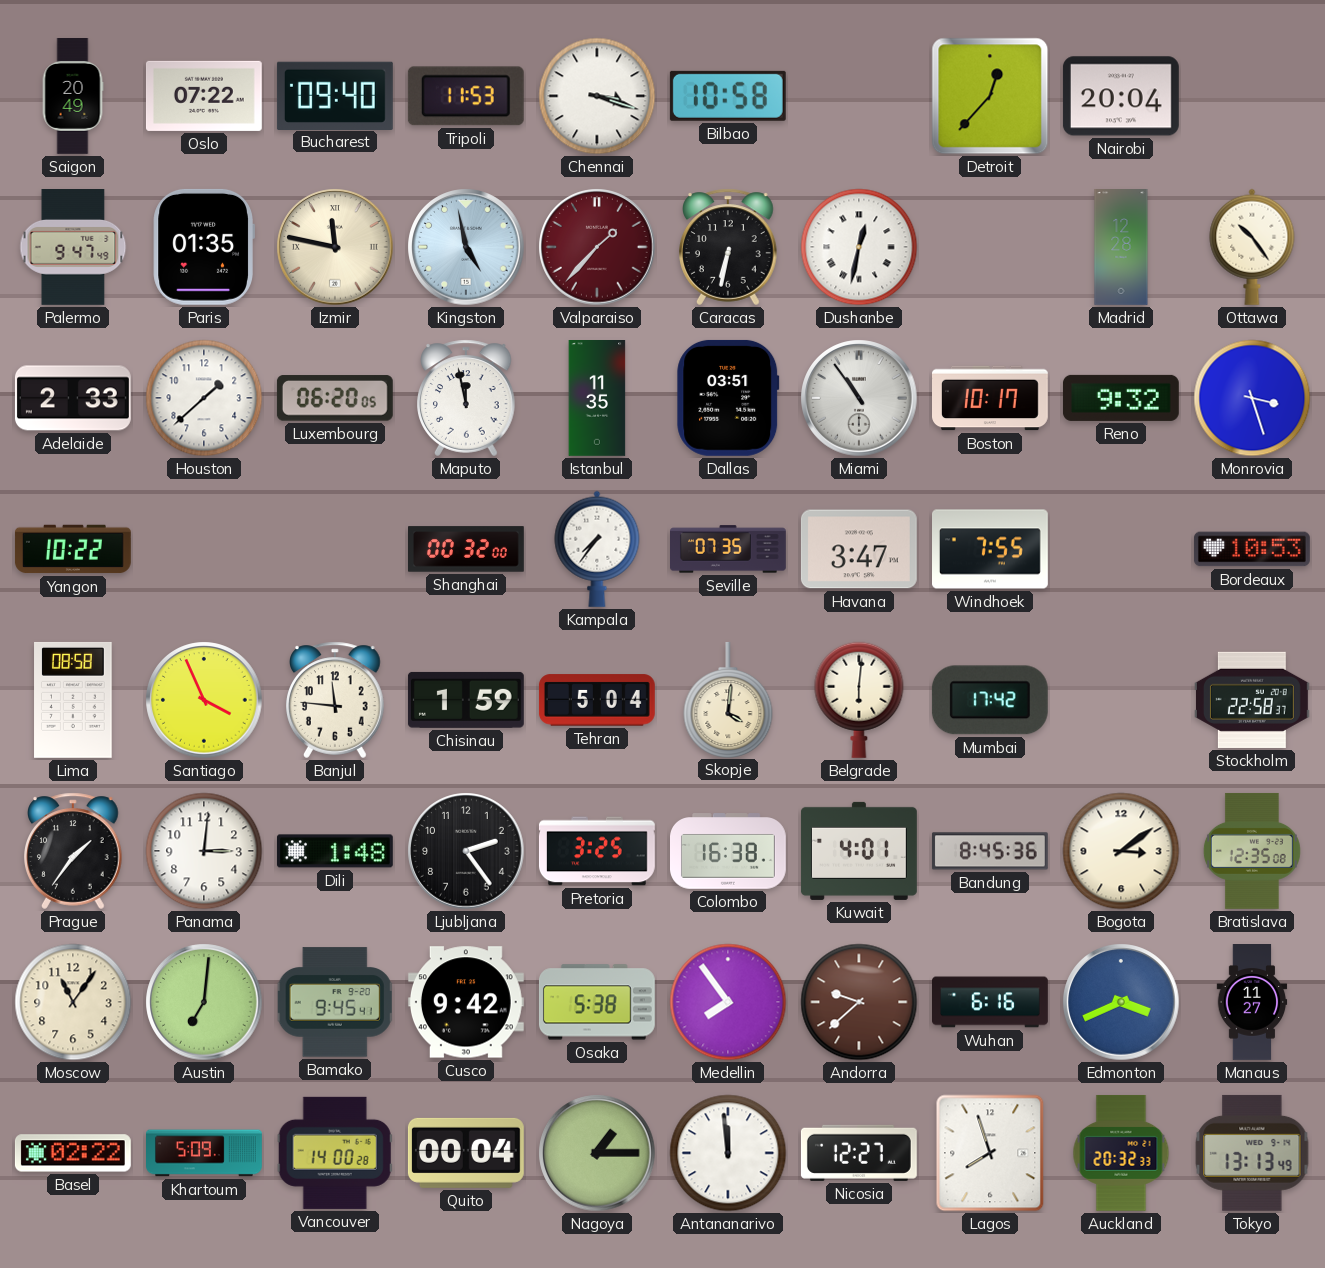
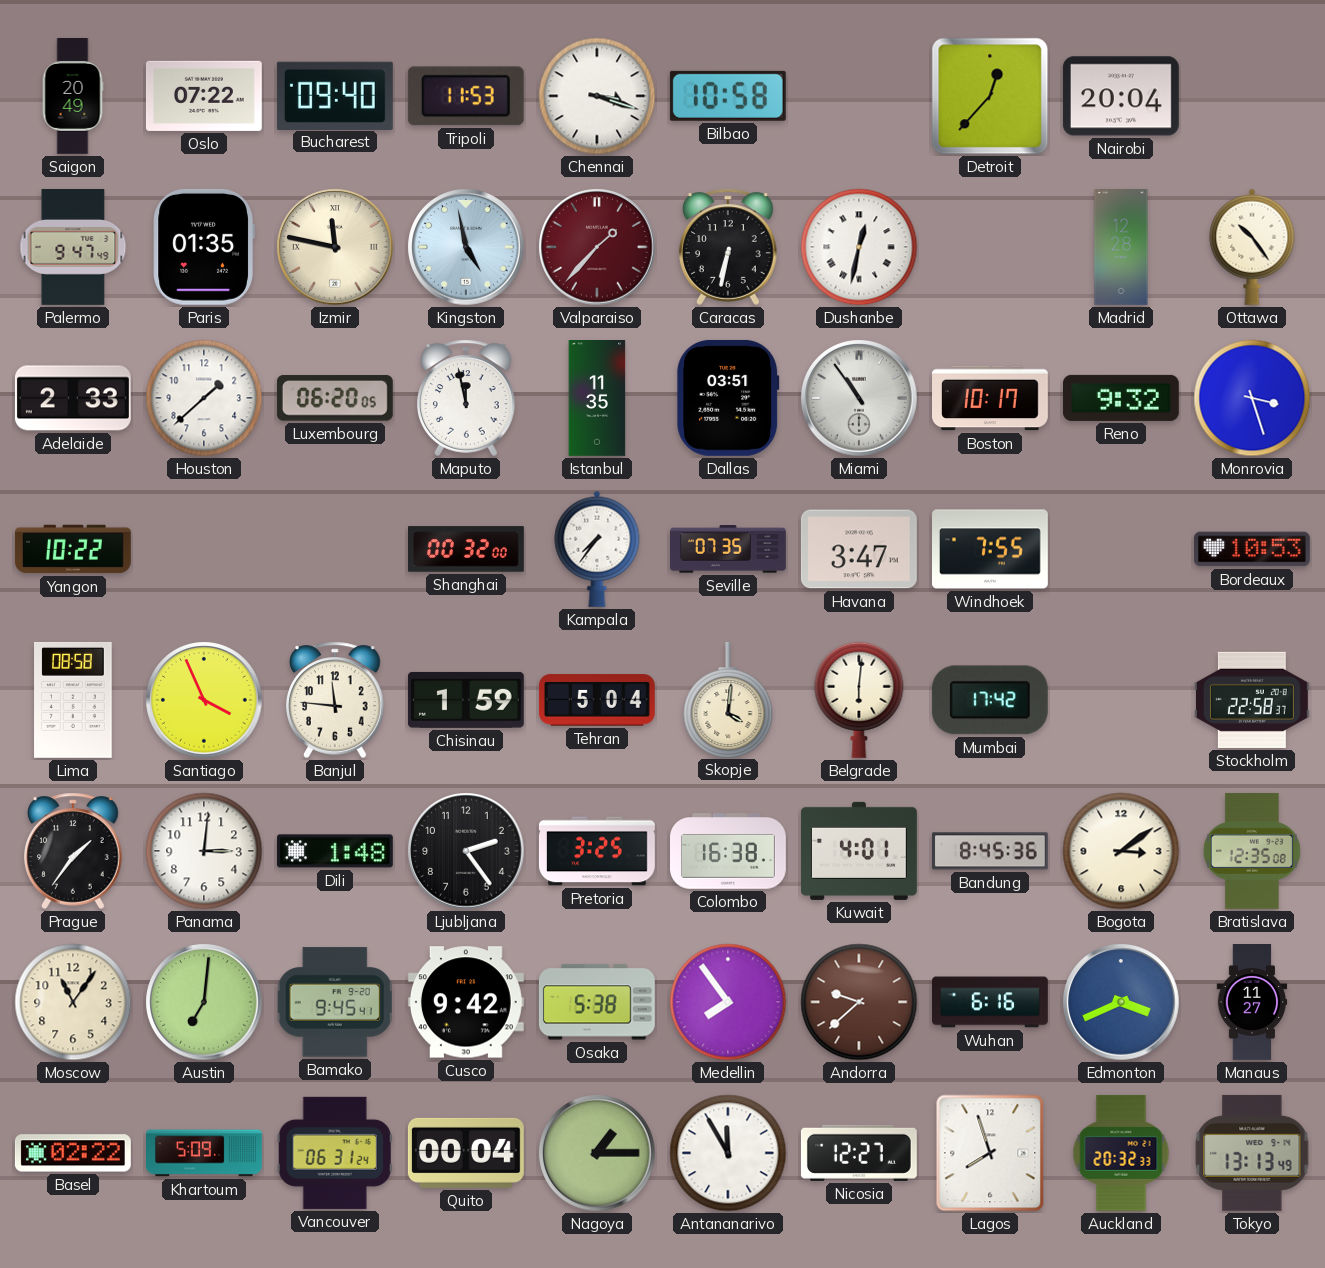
Vancouver: 14:00 -> 06:31 (335, 1153)
Antananarivo: 11:59 -> 11:55 (728, 1153)
